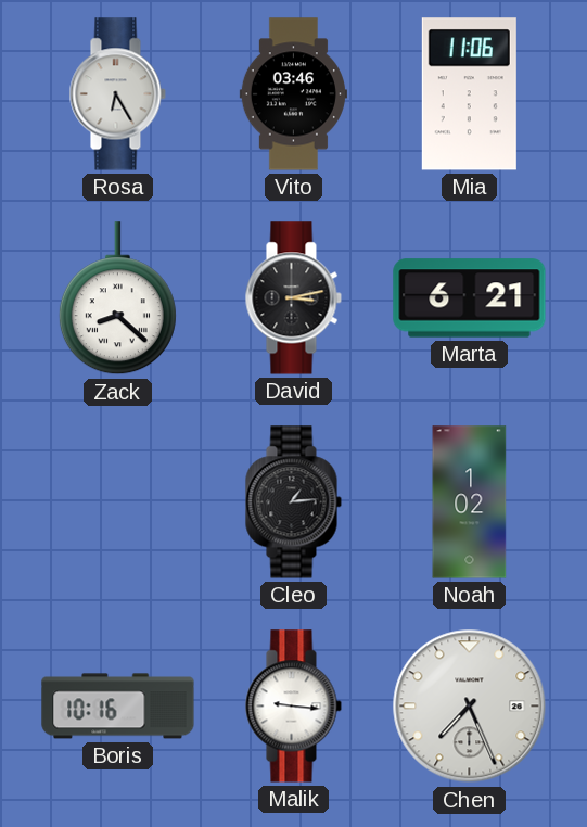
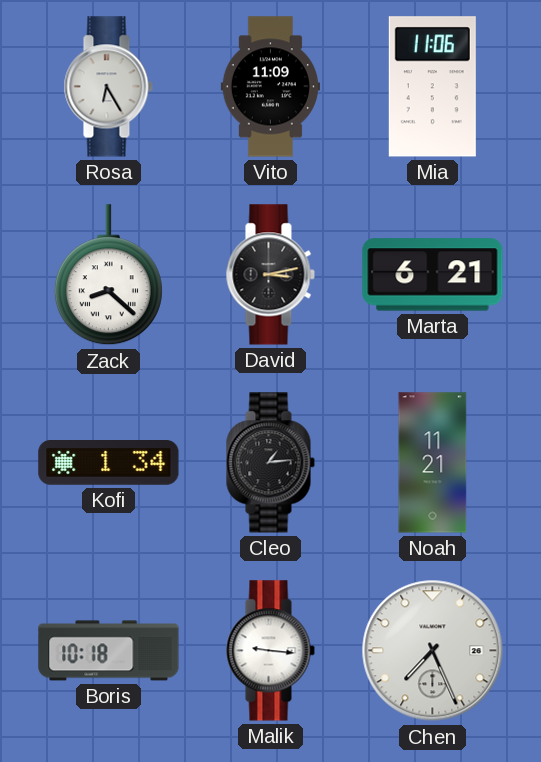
Vito: 03:46 -> 11:09 (270, 87)
Kofi: none -> 1:34 (109, 463)
Noah: 1:02 -> 11:21 (433, 463)
Boris: 10:16 -> 10:18 (109, 651)
